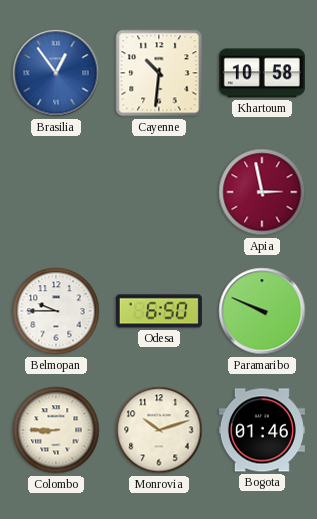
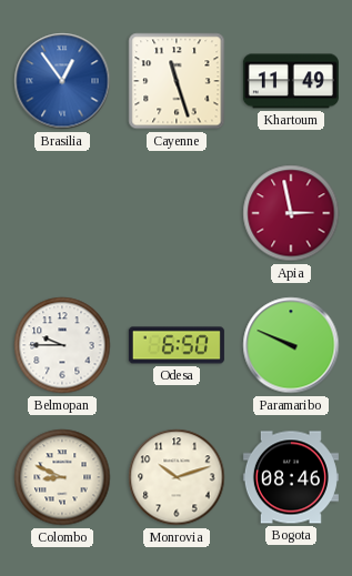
Cayenne: 10:31 -> 11:27 (177, 81)
Khartoum: 10:58 -> 11:49 (291, 81)
Colombo: 8:45 -> 8:49 (62, 477)
Bogota: 01:46 -> 08:46 (291, 477)
